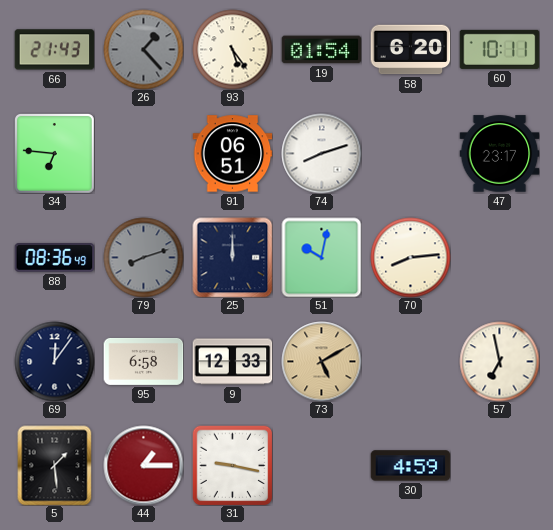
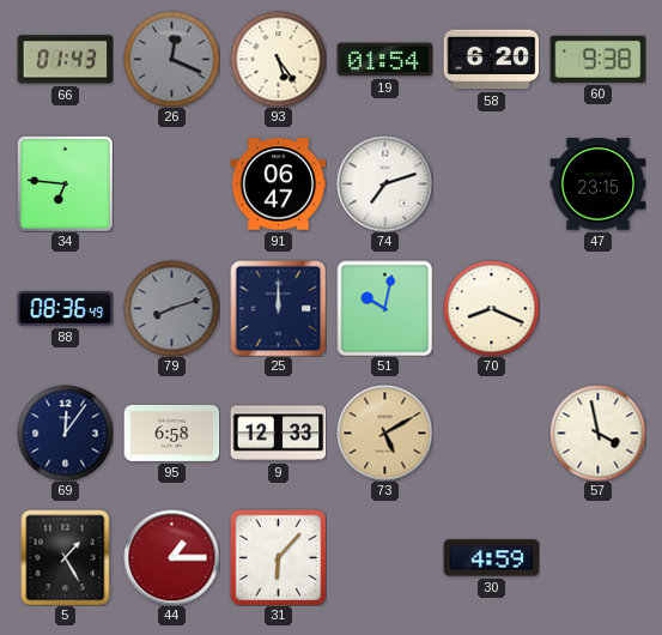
66: 21:43 -> 01:43 (65, 60)
26: 1:23 -> 12:19 (171, 59)
60: 10:11 -> 9:38 (597, 59)
91: 06:51 -> 06:47 (278, 185)
74: 8:12 -> 7:12 (384, 183)
47: 23:17 -> 23:15 (597, 185)
70: 8:14 -> 8:19 (491, 308)
57: 6:58 -> 3:58 (597, 433)
5: 1:29 -> 1:25 (66, 557)
31: 9:17 -> 6:07 (278, 557)
